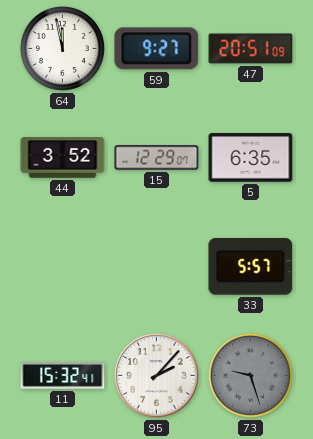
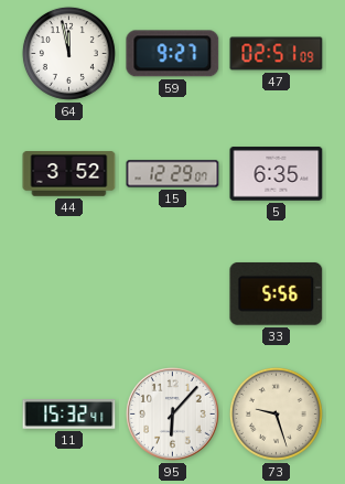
47: 20:51 -> 02:51 (277, 54)
33: 5:57 -> 5:56 (277, 293)
95: 2:07 -> 6:07 (173, 415)
73 dial: grey -> cream (276, 413)
